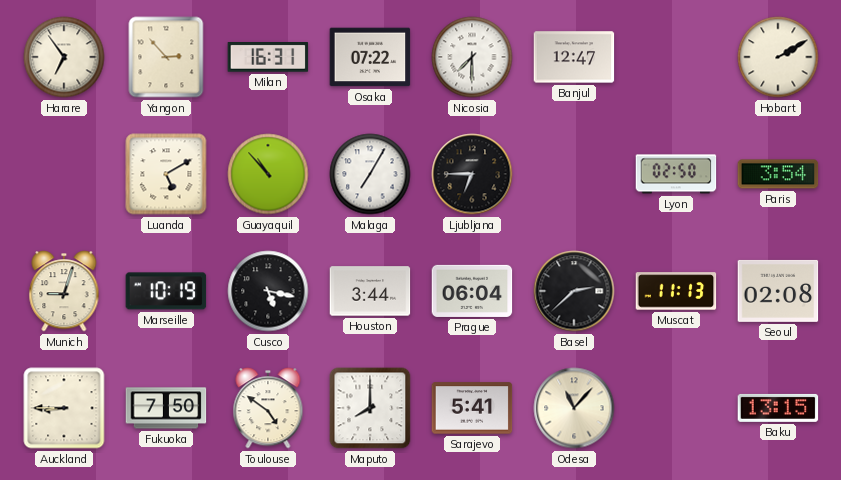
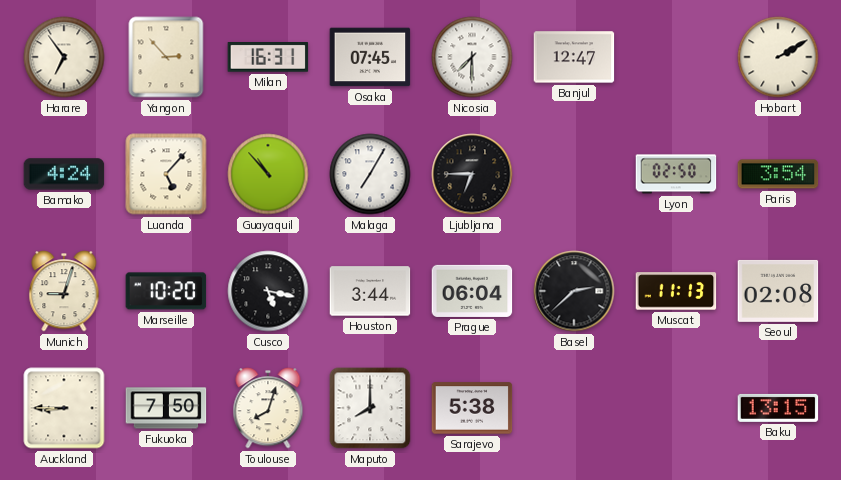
Osaka: 07:22 -> 07:45 (370, 57)
Bamako: none -> 4:24 (64, 174)
Luanda: 5:10 -> 5:07 (166, 174)
Marseille: 10:19 -> 10:20 (166, 291)
Toulouse: 4:51 -> 8:03 (268, 408)
Sarajevo: 5:41 -> 5:38 (472, 408)
Odesa: 11:07 -> none (574, 408)
